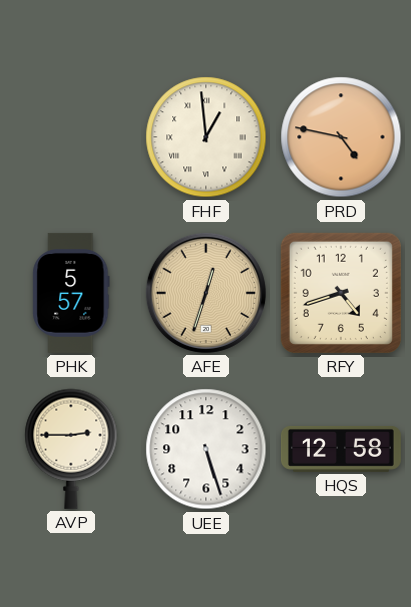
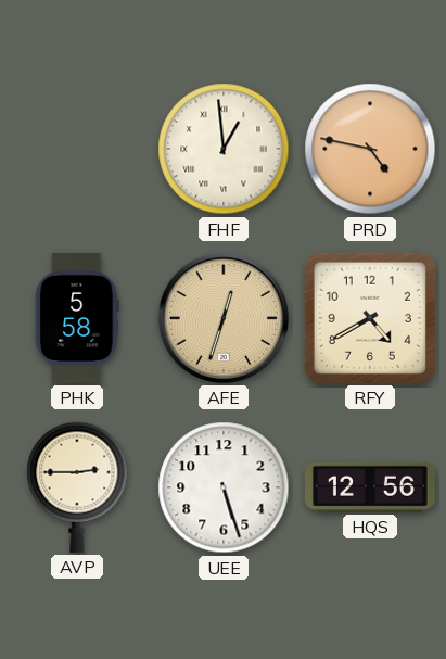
PHK: 5:57 -> 5:58 (77, 318)
RFY: 4:42 -> 4:40 (370, 318)
HQS: 12:58 -> 12:56 (370, 487)
